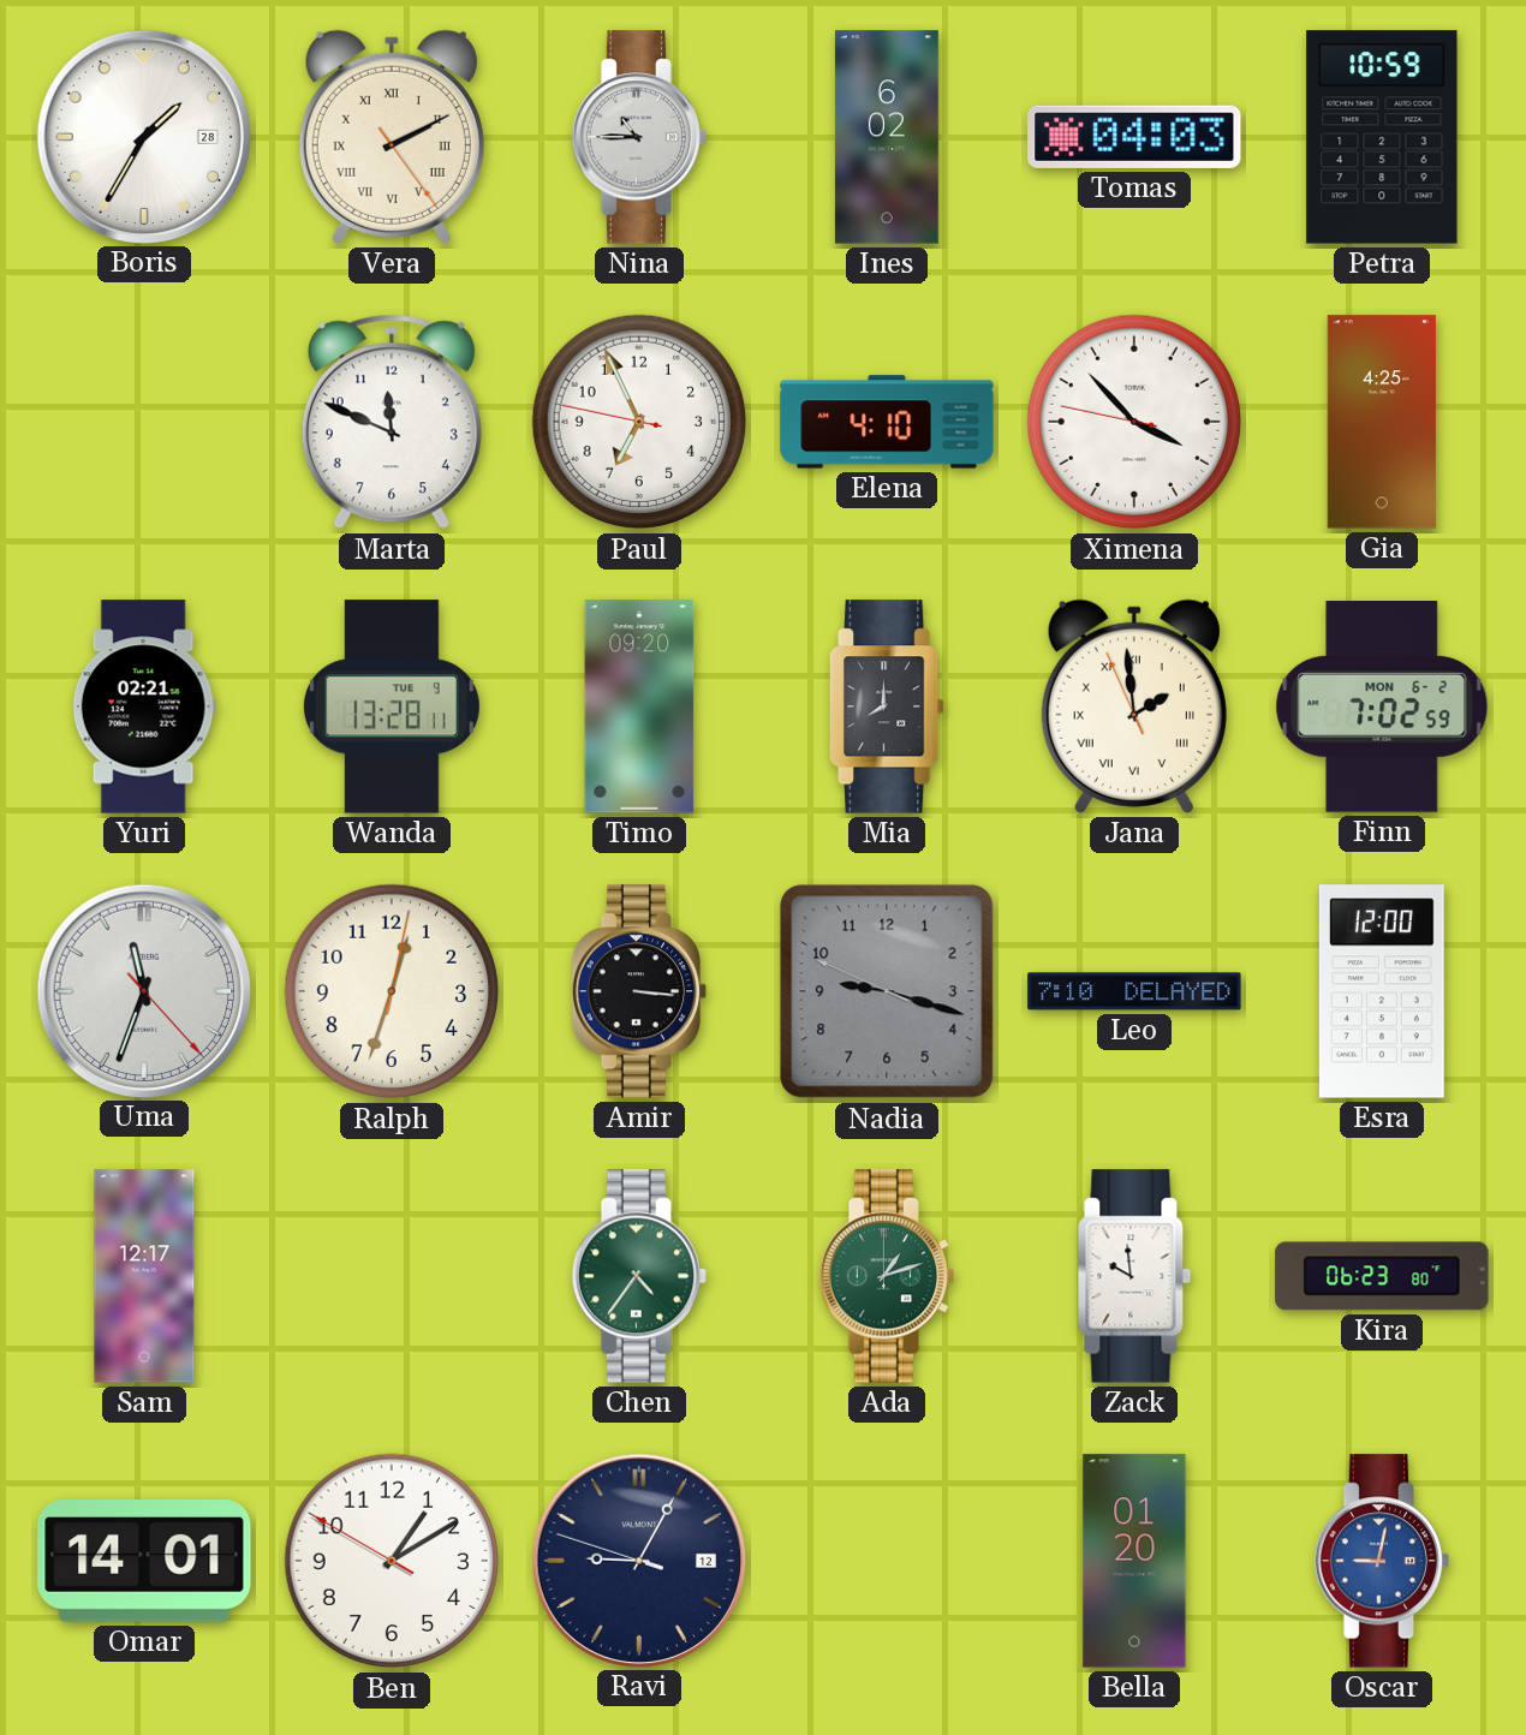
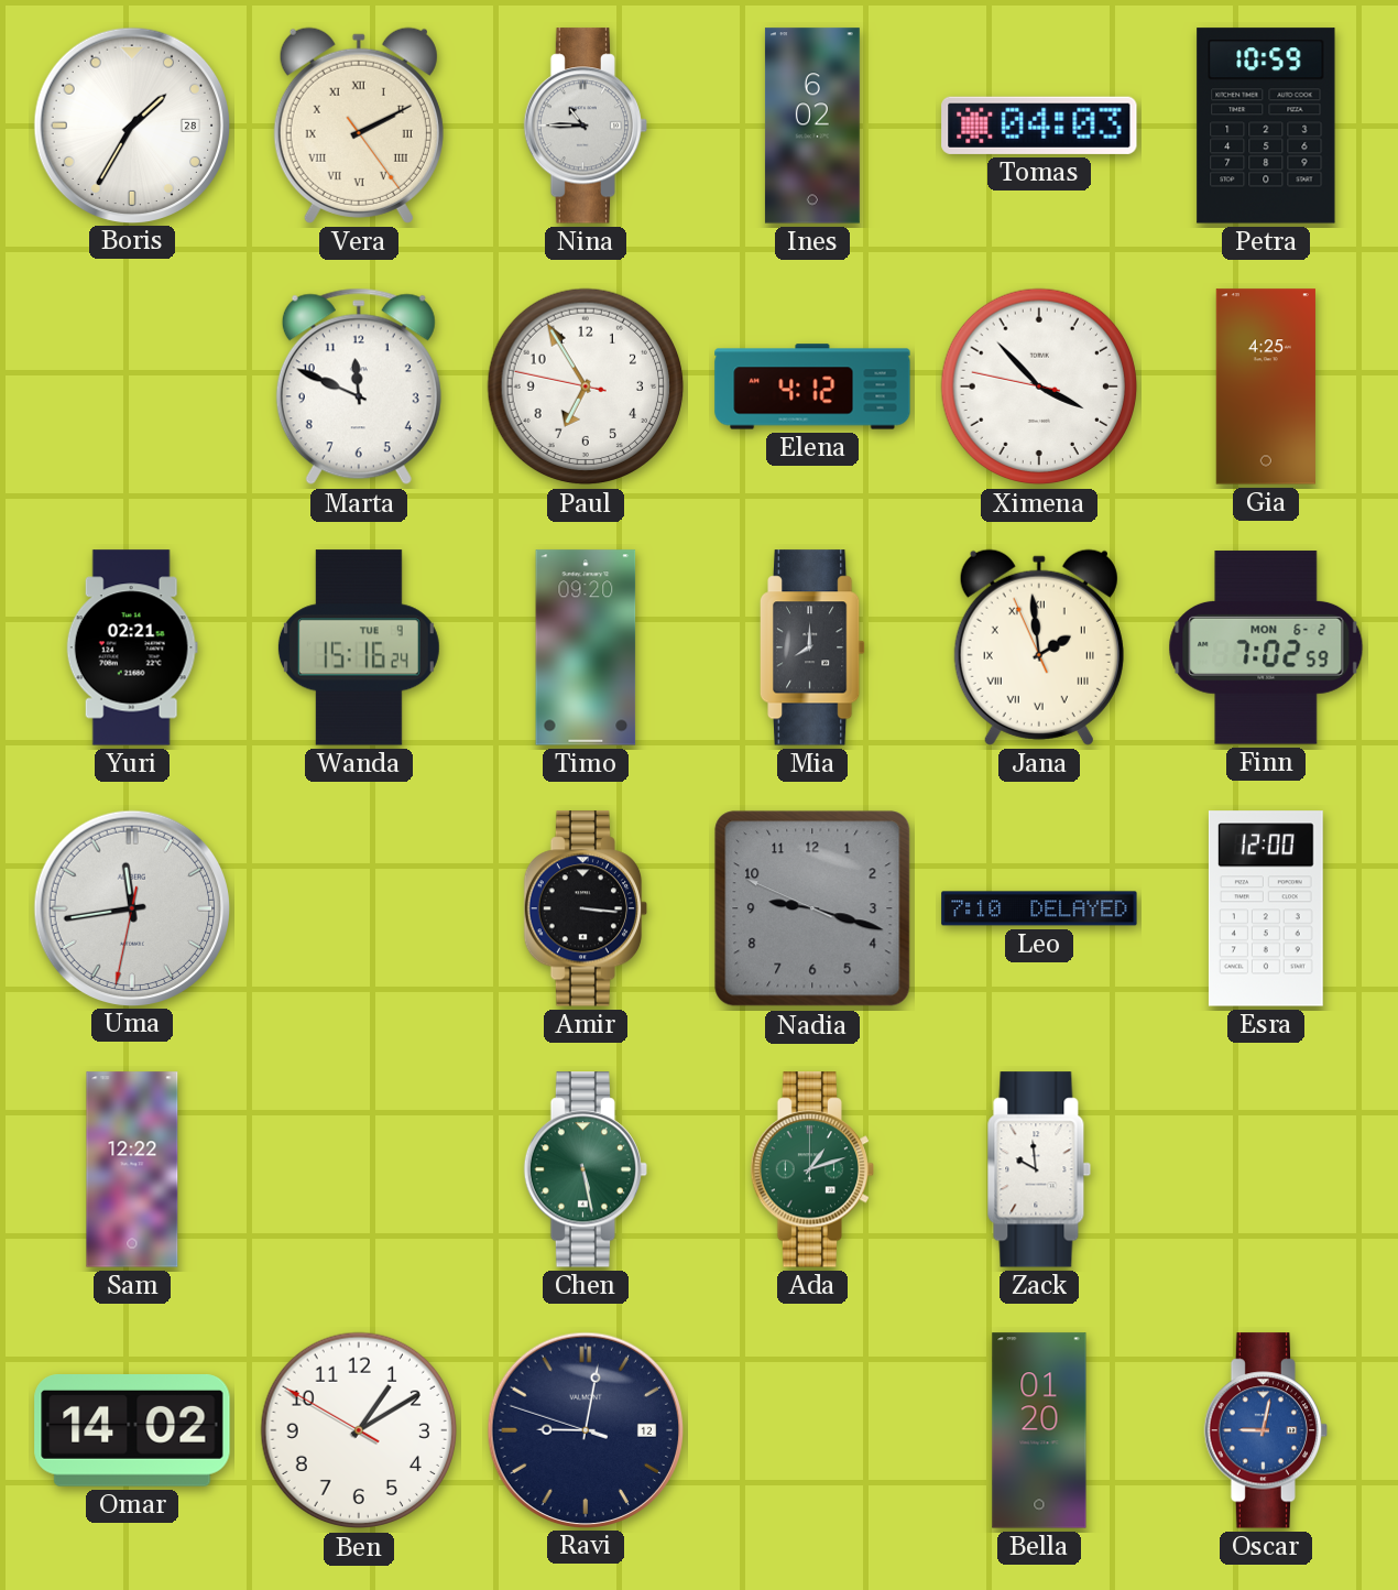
Paul: 6:55 -> 6:54 (586, 386)
Elena: 4:10 -> 4:12 (812, 386)
Wanda: 13:28 -> 15:16 (359, 647)
Uma: 11:33 -> 11:43 (131, 907)
Ralph: 12:33 -> none (392, 991)
Sam: 12:17 -> 12:22 (132, 1169)
Chen: 4:36 -> 5:28 (586, 1169)
Kira: 06:23 -> none (1382, 1276)
Omar: 14:01 -> 14:02 (132, 1431)
Ravi: 9:04 -> 9:01 (585, 1429)
